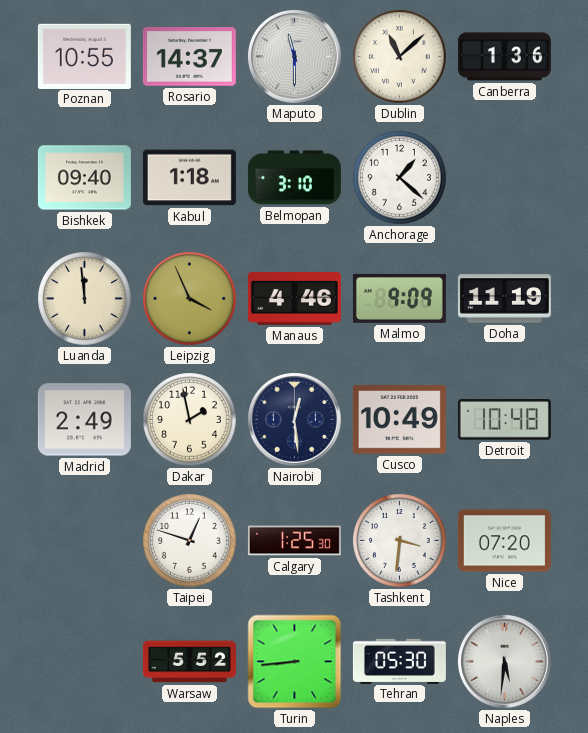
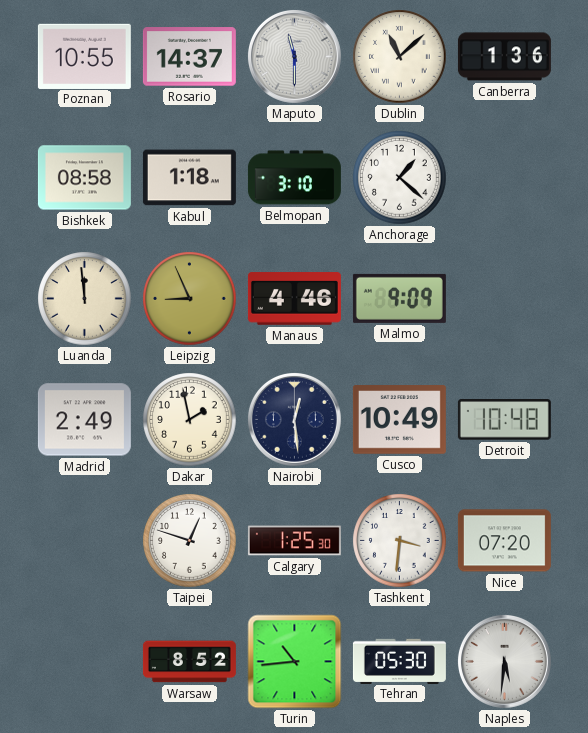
Bishkek: 09:40 -> 08:58 (84, 178)
Leipzig: 3:56 -> 8:56 (190, 299)
Doha: 11:19 -> none (504, 299)
Warsaw: 5:52 -> 8:52 (189, 662)
Turin: 8:44 -> 10:44 (295, 662)
